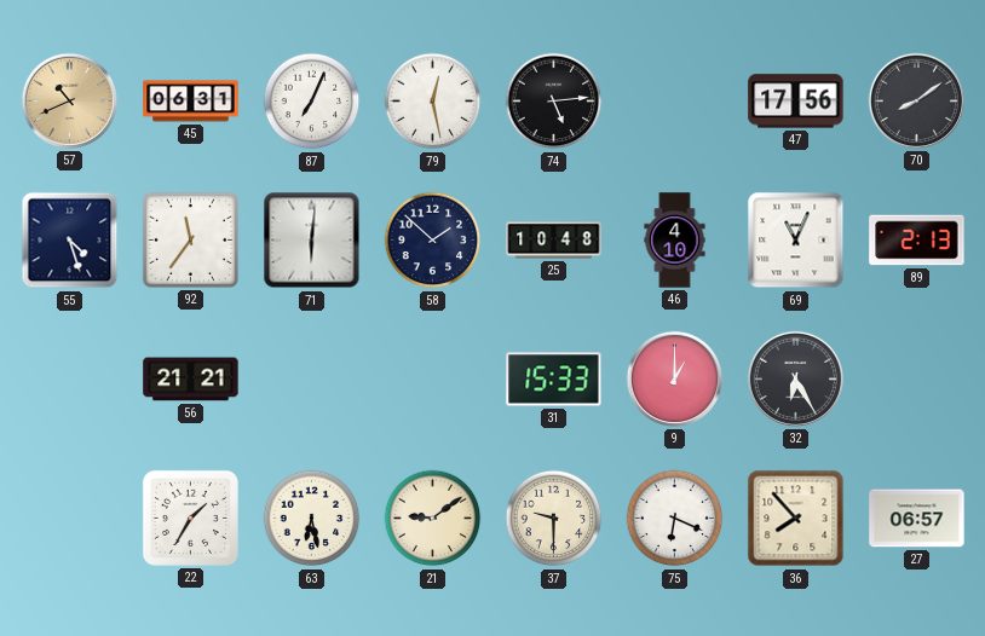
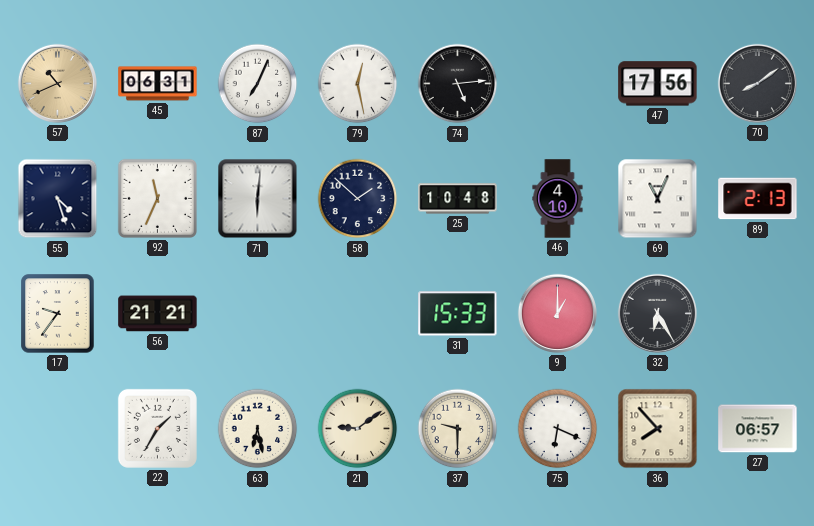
92: 11:36 -> 11:34 (157, 198)
17: none -> 9:36 (58, 314)
